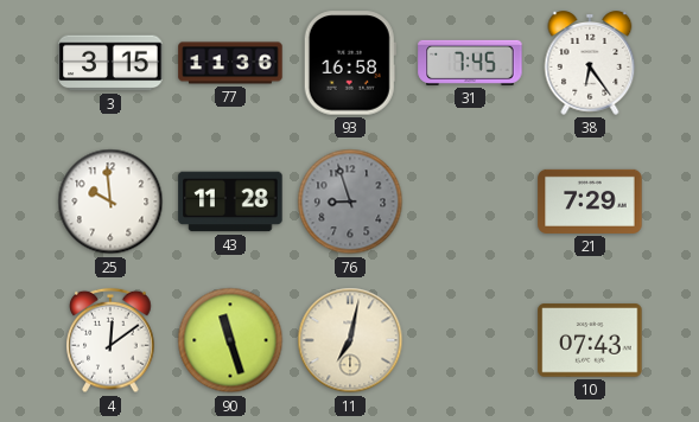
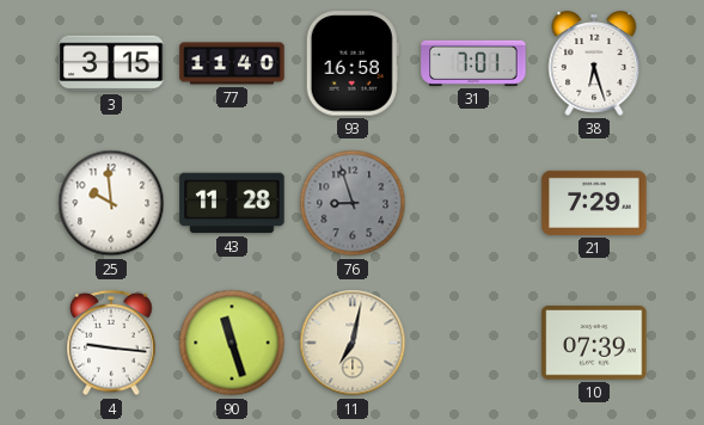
77: 11:36 -> 11:40 (232, 63)
31: 7:45 -> 7:01 (473, 63)
38: 6:24 -> 6:27 (594, 63)
4: 12:09 -> 9:16 (111, 343)
10: 07:43 -> 07:39 (594, 343)
